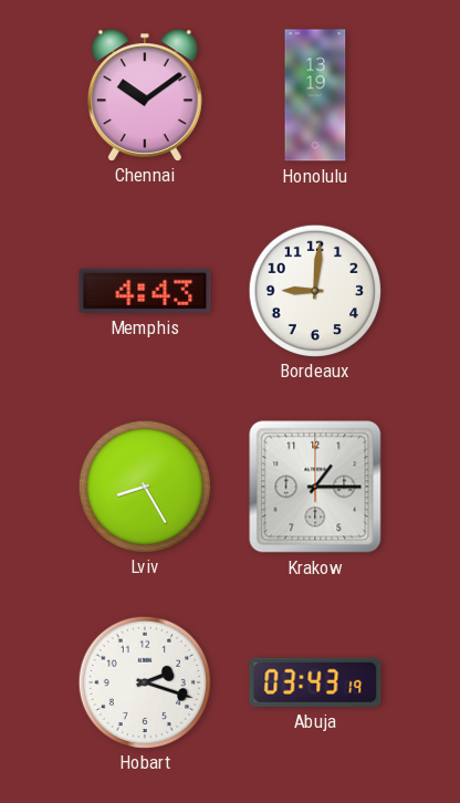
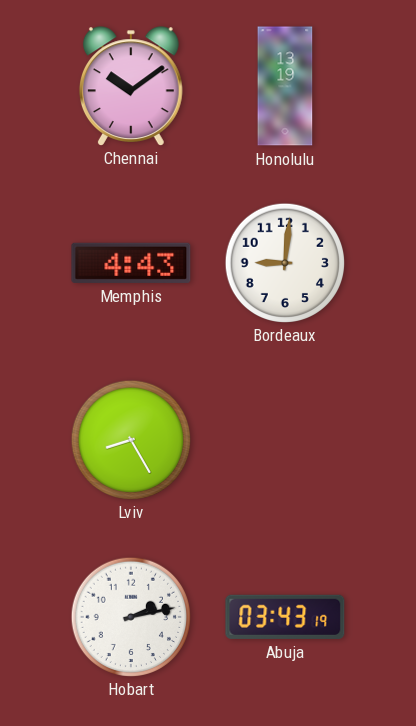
Krakow: 1:15 -> none (315, 487)
Hobart: 2:18 -> 2:13 (130, 616)
